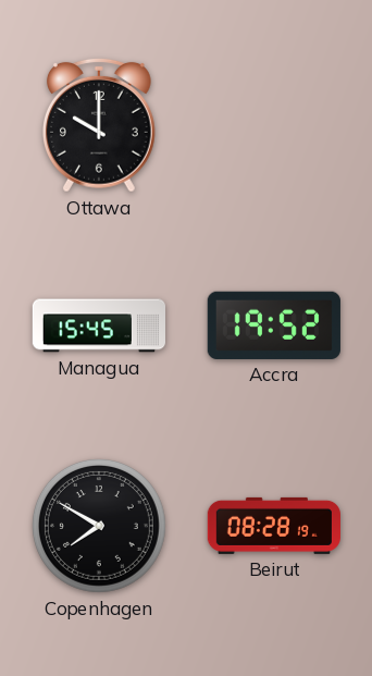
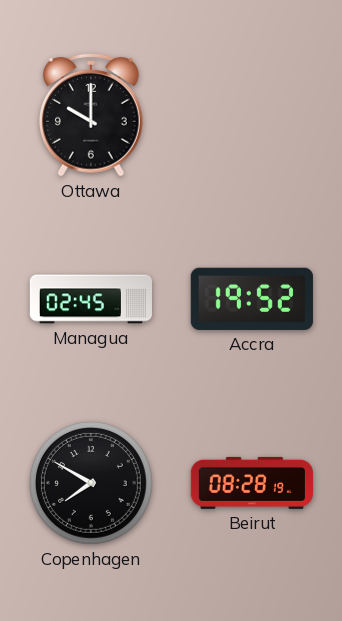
Managua: 15:45 -> 02:45 (90, 299)
